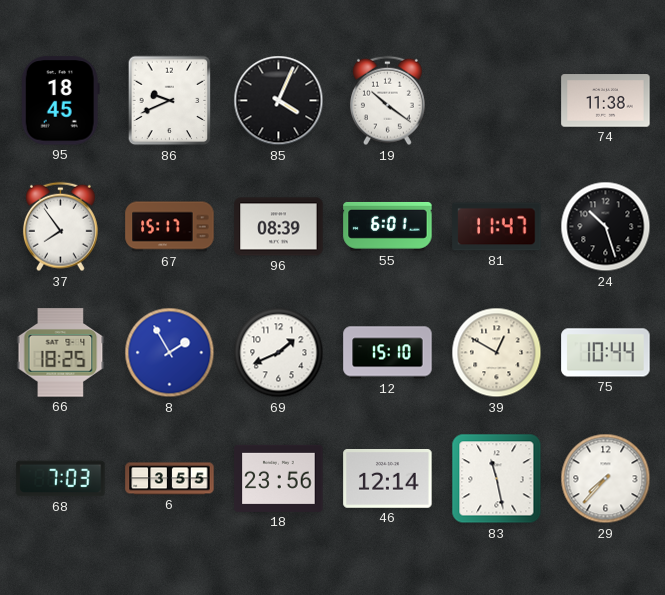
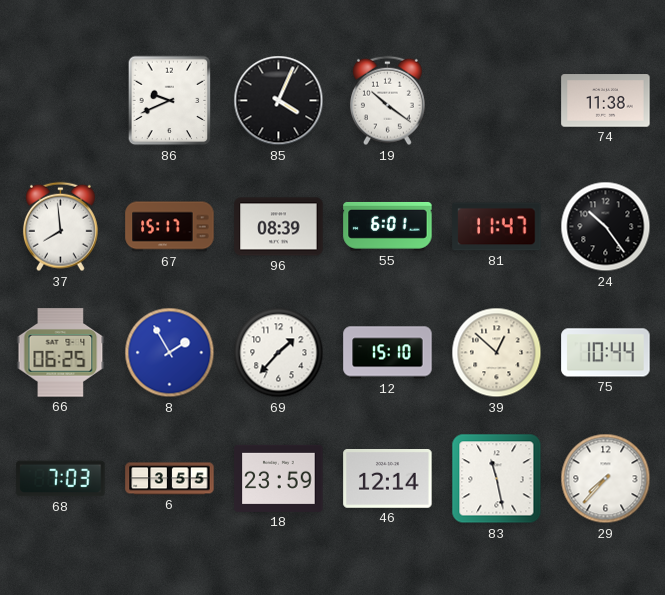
95: 18:45 -> none (60, 101)
37: 7:54 -> 7:59 (60, 227)
24: 10:27 -> 10:24 (606, 227)
66: 18:25 -> 06:25 (61, 353)
69: 1:41 -> 1:37 (279, 353)
39: 12:50 -> 12:52 (497, 353)
18: 23:56 -> 23:59 (279, 478)
